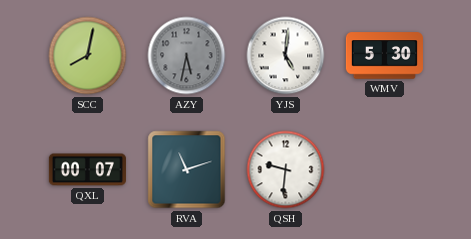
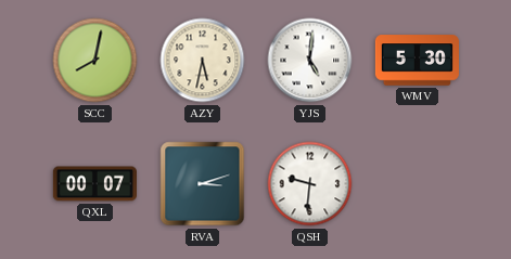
AZY dial: grey -> cream (203, 61)
RVA: 11:12 -> 3:12 (203, 184)
